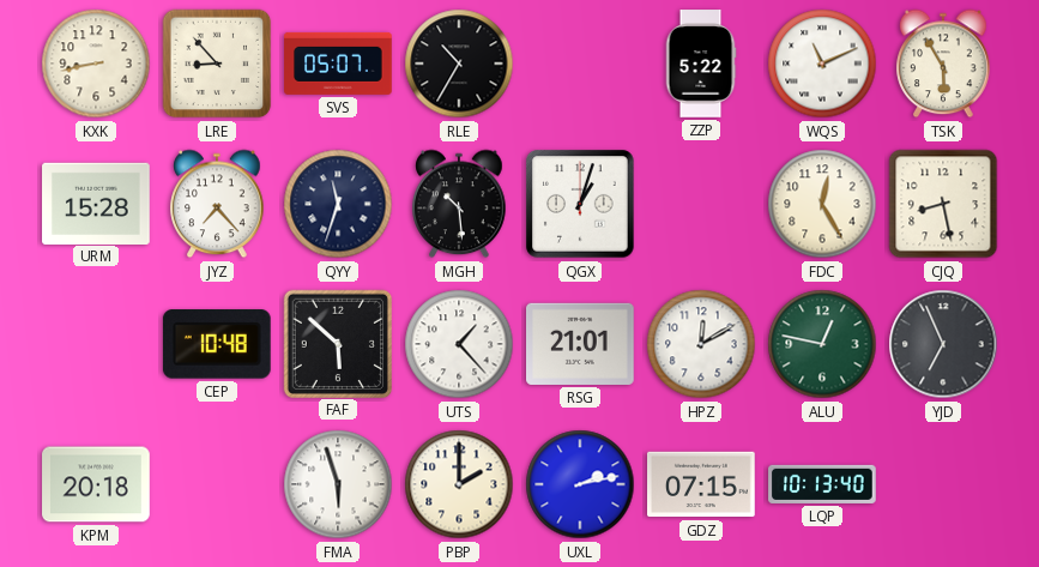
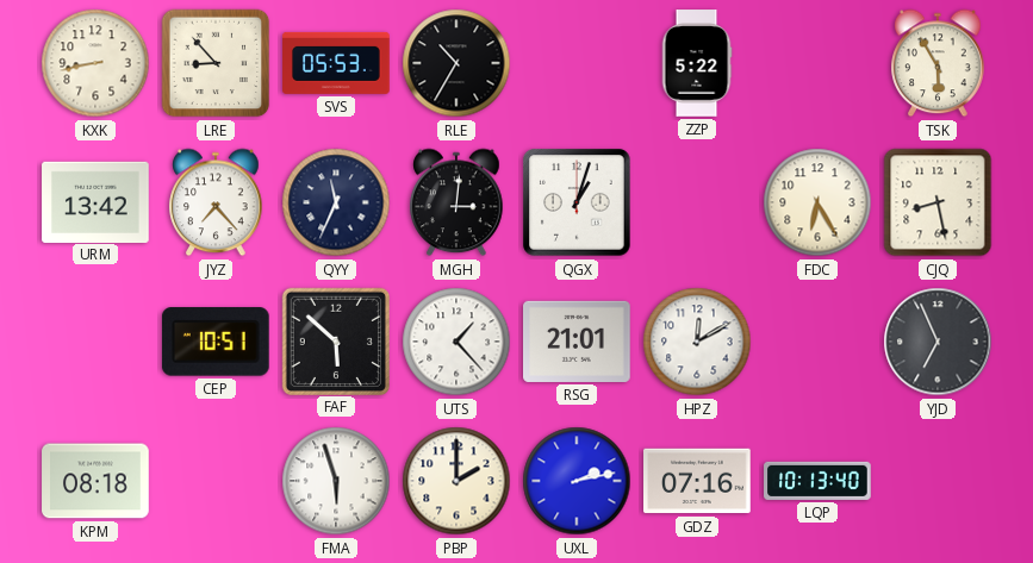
SVS: 05:07 -> 05:53 (336, 63)
WQS: 11:11 -> none (822, 64)
URM: 15:28 -> 13:42 (95, 201)
QYY: 11:33 -> 11:34 (336, 202)
MGH: 10:29 -> 3:01 (456, 202)
FDC: 12:25 -> 6:25 (817, 202)
CEP: 10:48 -> 10:51 (216, 342)
ALU: 12:47 -> none (822, 344)
KPM: 20:18 -> 08:18 (95, 481)
GDZ: 07:15 -> 07:16 (698, 481)
